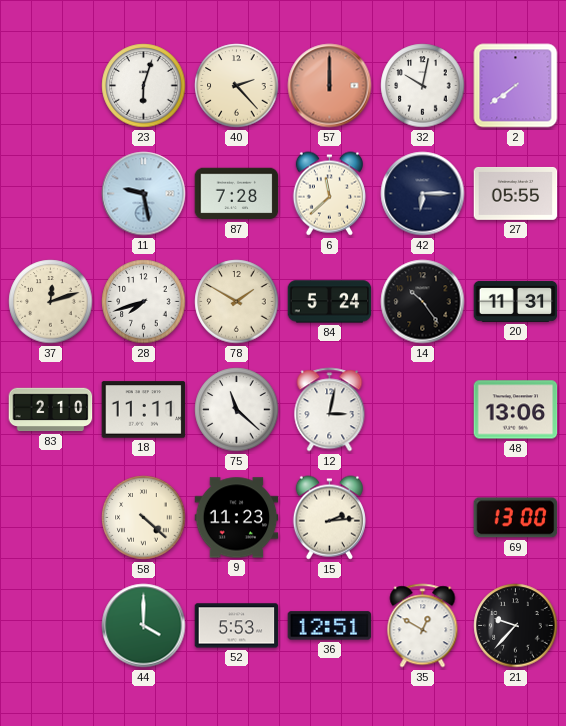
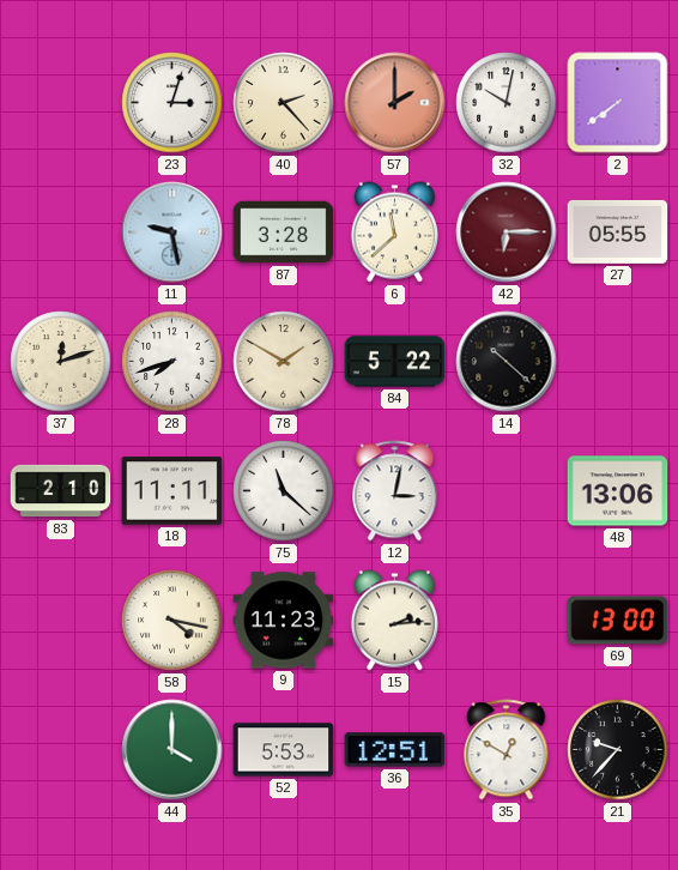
23: 6:03 -> 3:03 (172, 103)
57: 12:00 -> 2:00 (395, 103)
87: 7:28 -> 3:28 (284, 232)
42 dial: navy -> burgundy (507, 232)
84: 5:24 -> 5:22 (395, 362)
14: 10:24 -> 10:22 (507, 362)
20: 11:31 -> none (516, 301)
58: 4:22 -> 4:17 (172, 621)
